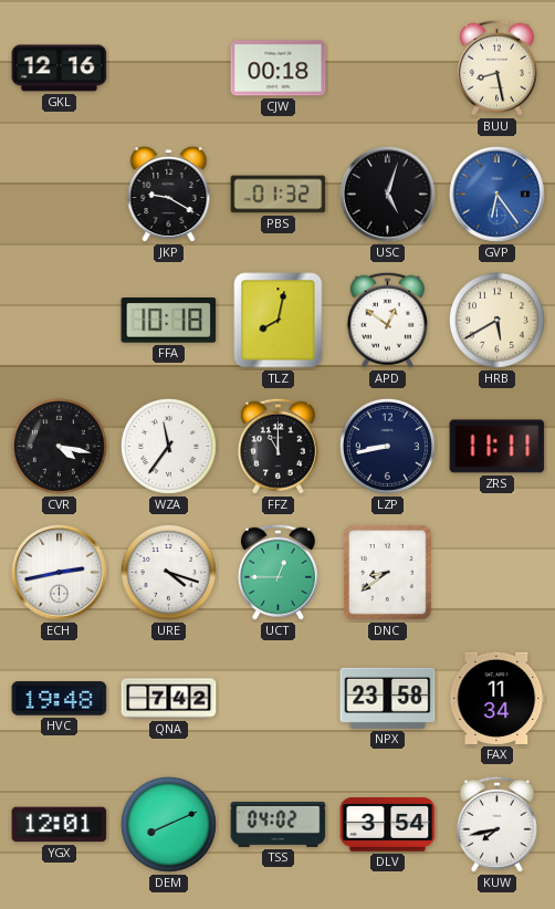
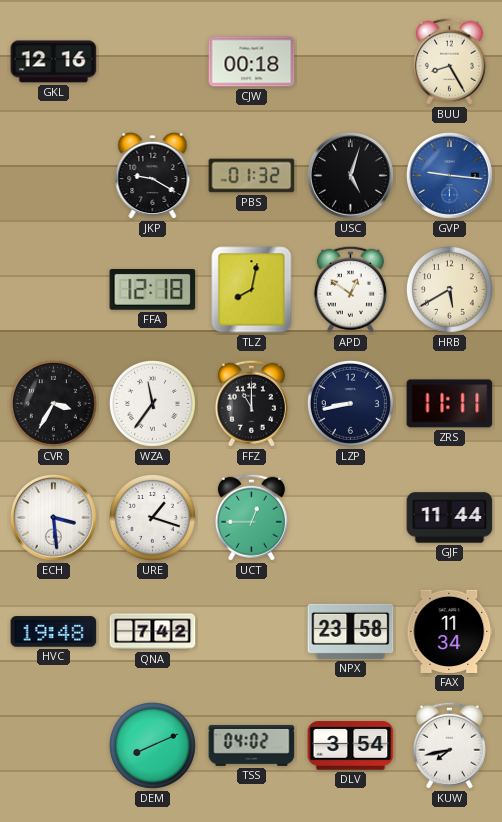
BUU: 8:28 -> 8:25 (449, 61)
GVP: 6:24 -> 9:16 (450, 176)
FFA: 10:18 -> 12:18 (153, 290)
CVR: 4:17 -> 3:35 (53, 403)
ECH: 2:43 -> 3:29 (54, 518)
URE: 4:18 -> 1:18 (152, 517)
DNC: 8:39 -> none (387, 572)
GJF: none -> 11:44 (450, 518)
YGX: 12:01 -> none (60, 825)
